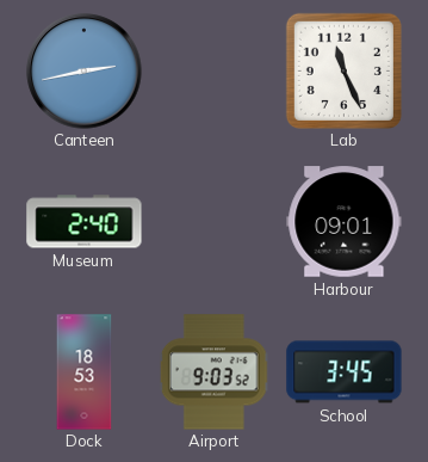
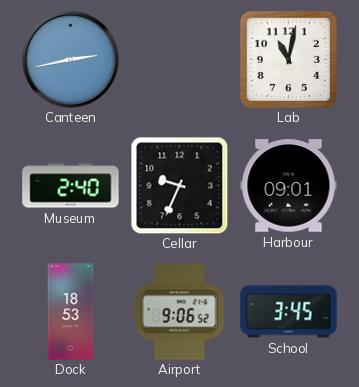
Lab: 11:26 -> 11:02 (288, 59)
Cellar: none -> 9:34 (179, 185)
Airport: 9:03 -> 9:06 (179, 312)
